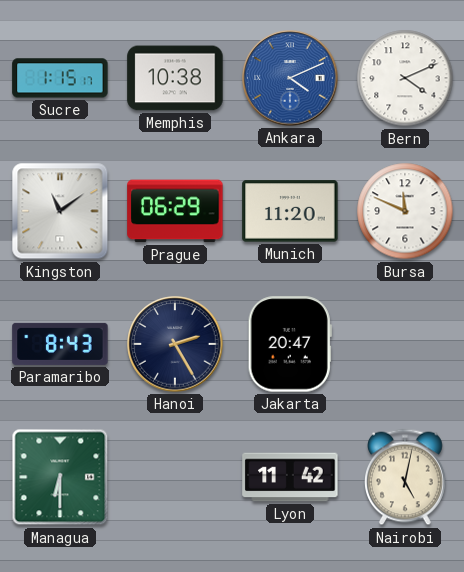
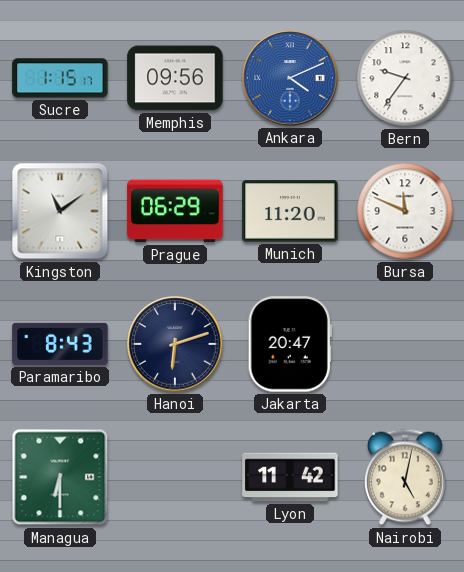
Memphis: 10:38 -> 09:56 (175, 78)
Bern: 4:11 -> 9:36 (405, 78)
Hanoi: 2:25 -> 6:12 (175, 344)
